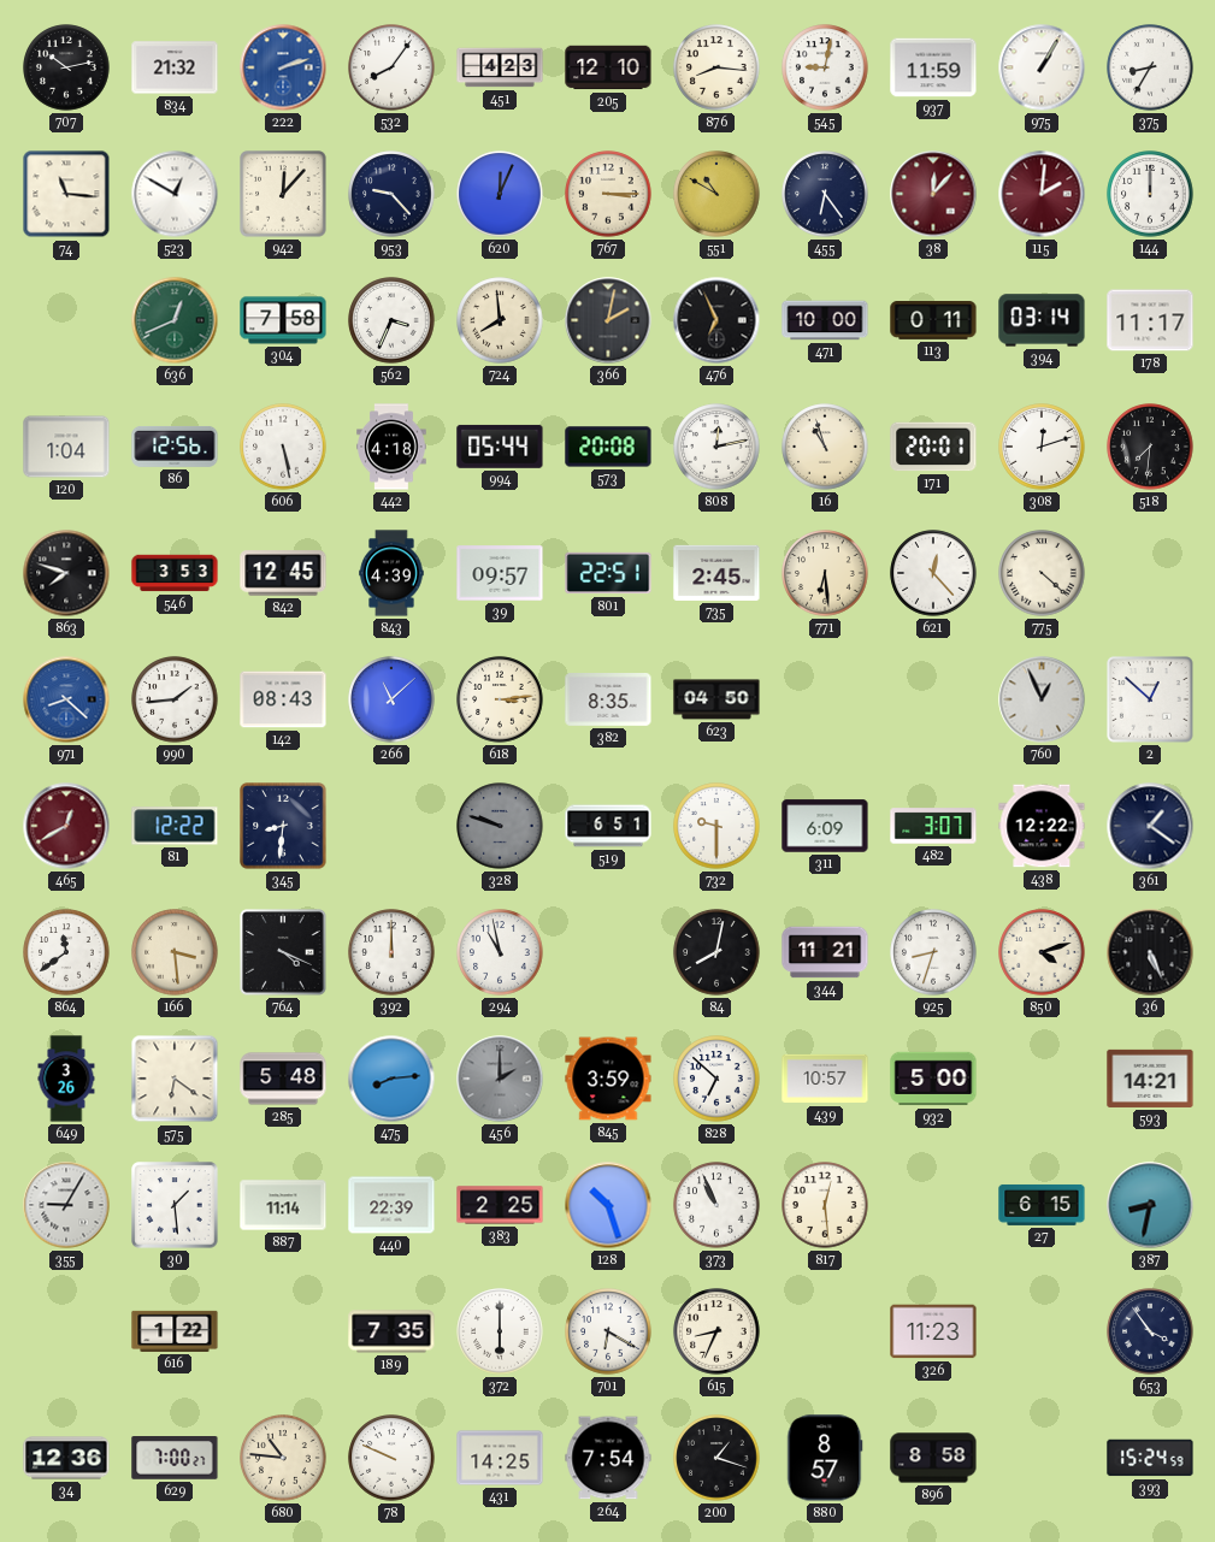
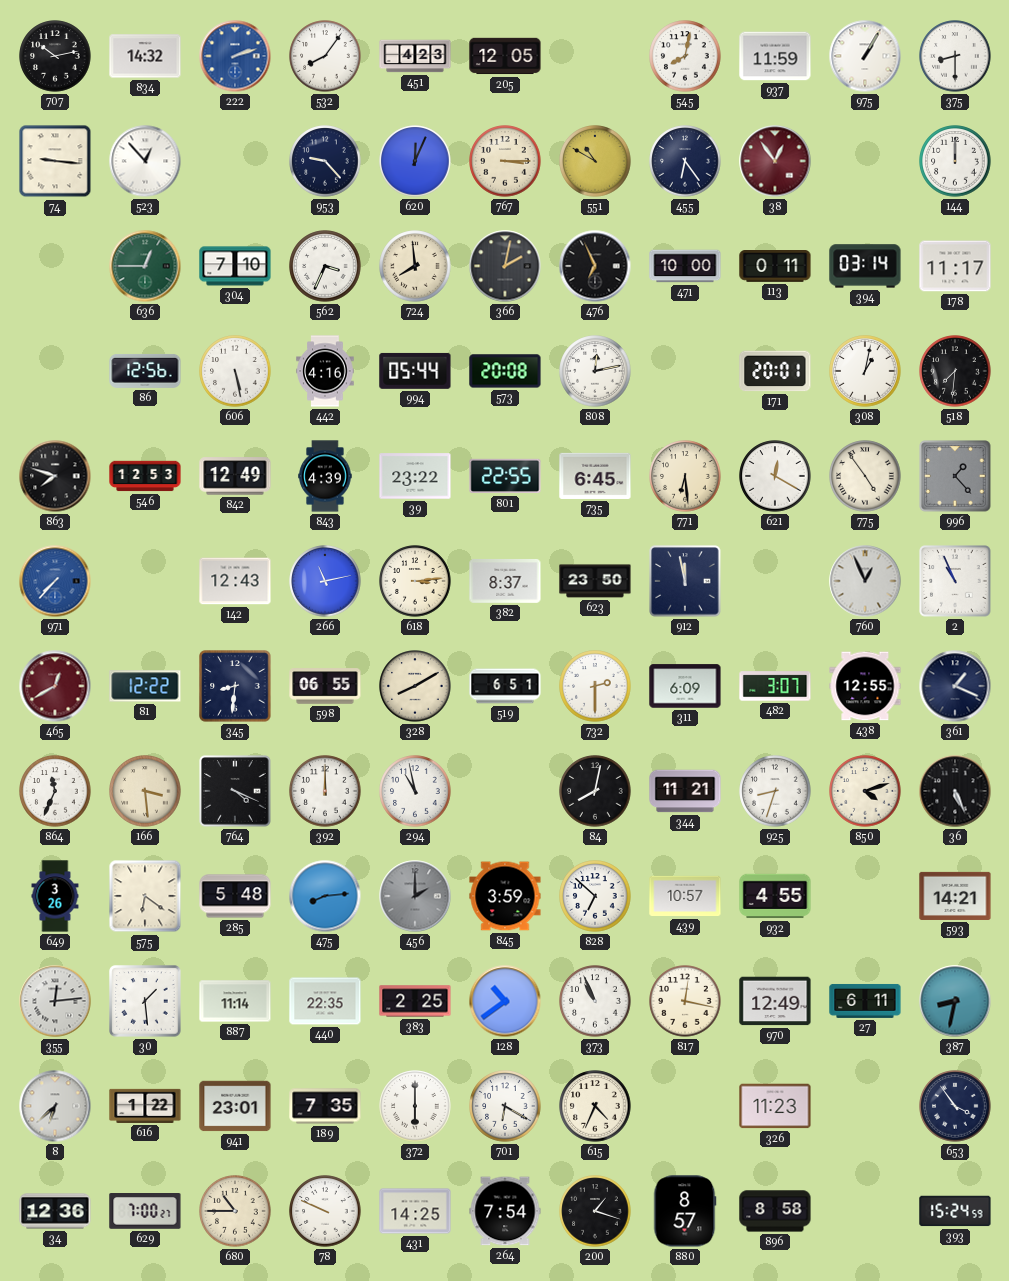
834: 21:32 -> 14:32 (145, 56)
205: 12:10 -> 12:05 (505, 56)
876: 8:16 -> none (716, 67)
545: 9:02 -> 8:02 (685, 56)
375: 8:35 -> 8:30 (955, 56)
74: 11:16 -> 9:16 (55, 161)
523: 12:50 -> 12:53 (145, 161)
942: 12:07 -> none (283, 194)
38: 12:07 -> 12:54 (775, 161)
115: 2:01 -> none (1042, 194)
636: 12:41 -> 12:45 (145, 266)
304: 7:58 -> 7:10 (235, 266)
120: 1:04 -> none (66, 447)
442: 4:18 -> 4:16 (325, 371)
16: 10:57 -> none (825, 447)
308: 12:12 -> 1:02 (865, 371)
546: 3:53 -> 12:53 (145, 476)
842: 12:45 -> 12:49 (235, 476)
39: 09:57 -> 23:22 (415, 476)
801: 22:51 -> 22:55 (505, 476)
735: 2:45 -> 6:45 (595, 476)
621: 12:23 -> 12:20 (775, 476)
775: 4:22 -> 4:54 (865, 476)
996: none -> 1:23 (955, 476)
971: 8:22 -> 7:37 (55, 581)
990: 1:44 -> none (175, 699)
142: 08:43 -> 12:43 (235, 581)
266: 11:08 -> 11:13 (325, 581)
382: 8:35 -> 8:37 (505, 582)
623: 04:50 -> 23:50 (595, 581)
912: none -> 11:58 (685, 581)
2: 12:52 -> 10:56 (955, 581)
598: none -> 06:55 (325, 686)
328: 9:48 -> 8:10 (415, 686)
328 dial: grey -> cream (415, 686)
732: 9:30 -> 2:30 (595, 686)
438: 12:22 -> 12:55 (865, 686)
361: 1:21 -> 1:19 (955, 686)
864: 11:39 -> 11:34 (55, 791)
932: 5:00 -> 4:55 (775, 896)
355: 9:05 -> 12:14 (55, 1001)
440: 22:39 -> 22:35 (325, 1001)
128: 10:27 -> 10:39 (505, 1001)
817: 12:29 -> 12:17 (685, 1001)
970: none -> 12:49 (775, 1001)
27: 6:15 -> 6:11 (865, 1001)
8: none -> 6:38 (55, 1106)
941: none -> 23:01 (235, 1106)
615: 8:34 -> 4:34 (595, 1106)
680: 10:46 -> 10:45 (235, 1211)
